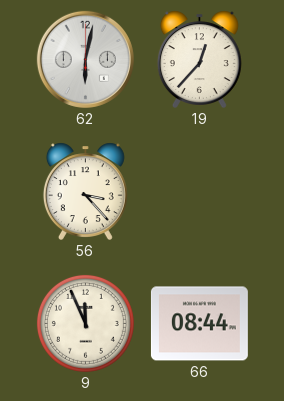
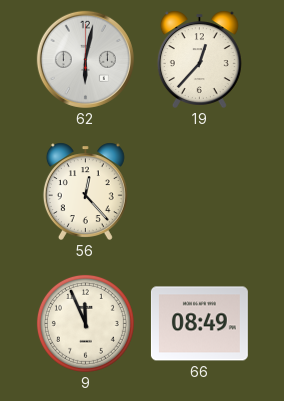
56: 3:23 -> 12:23 (85, 191)
66: 08:44 -> 08:49 (199, 324)
